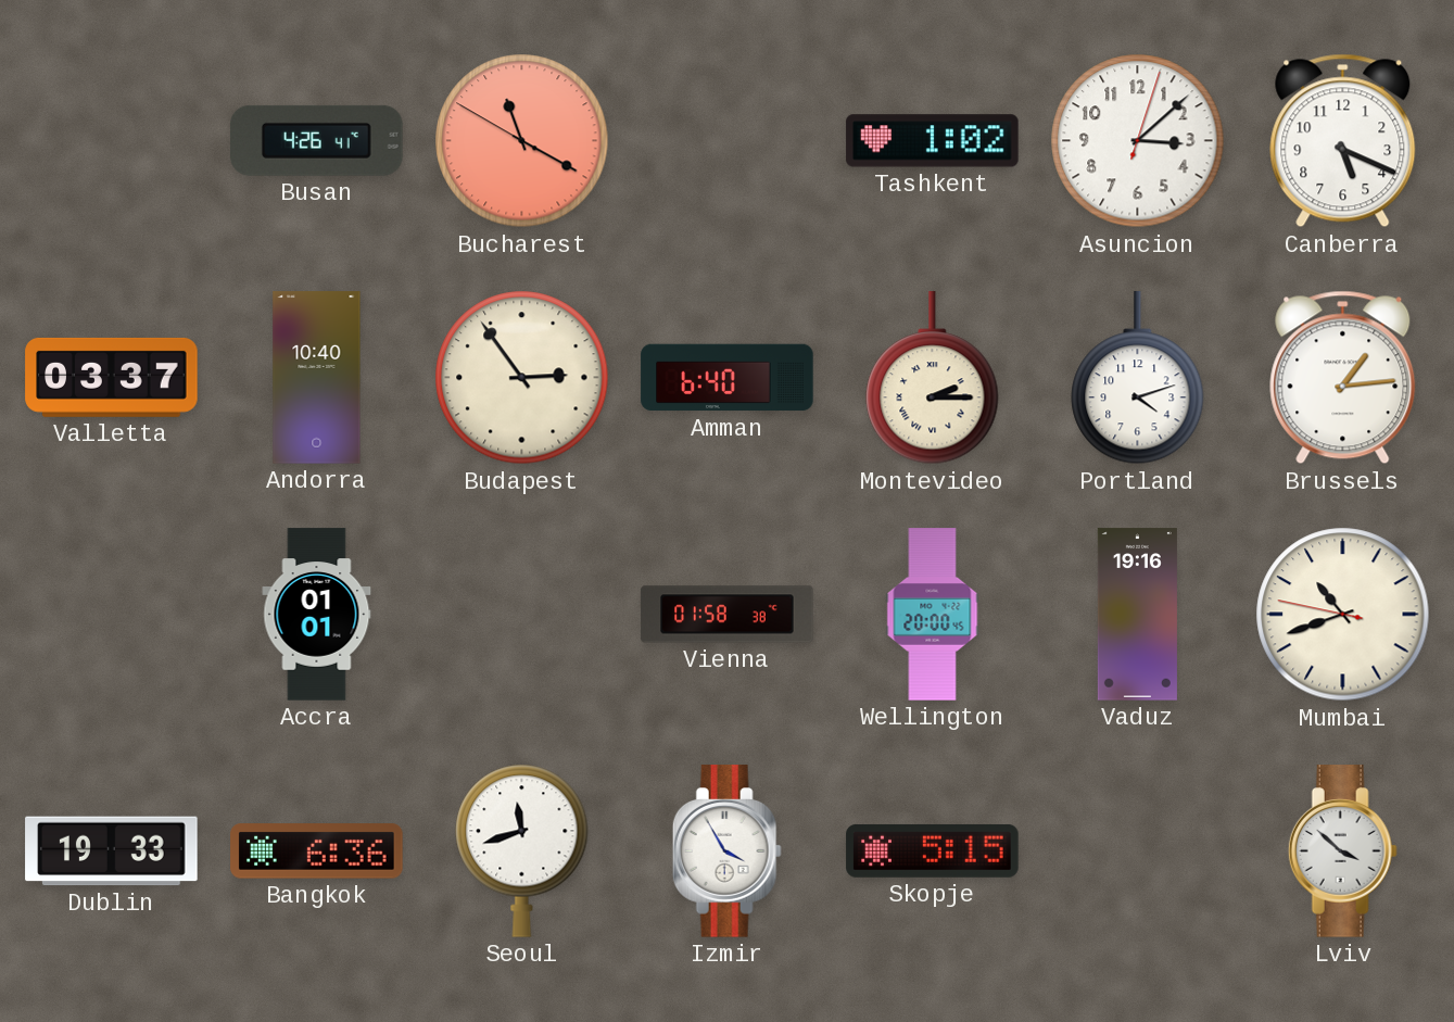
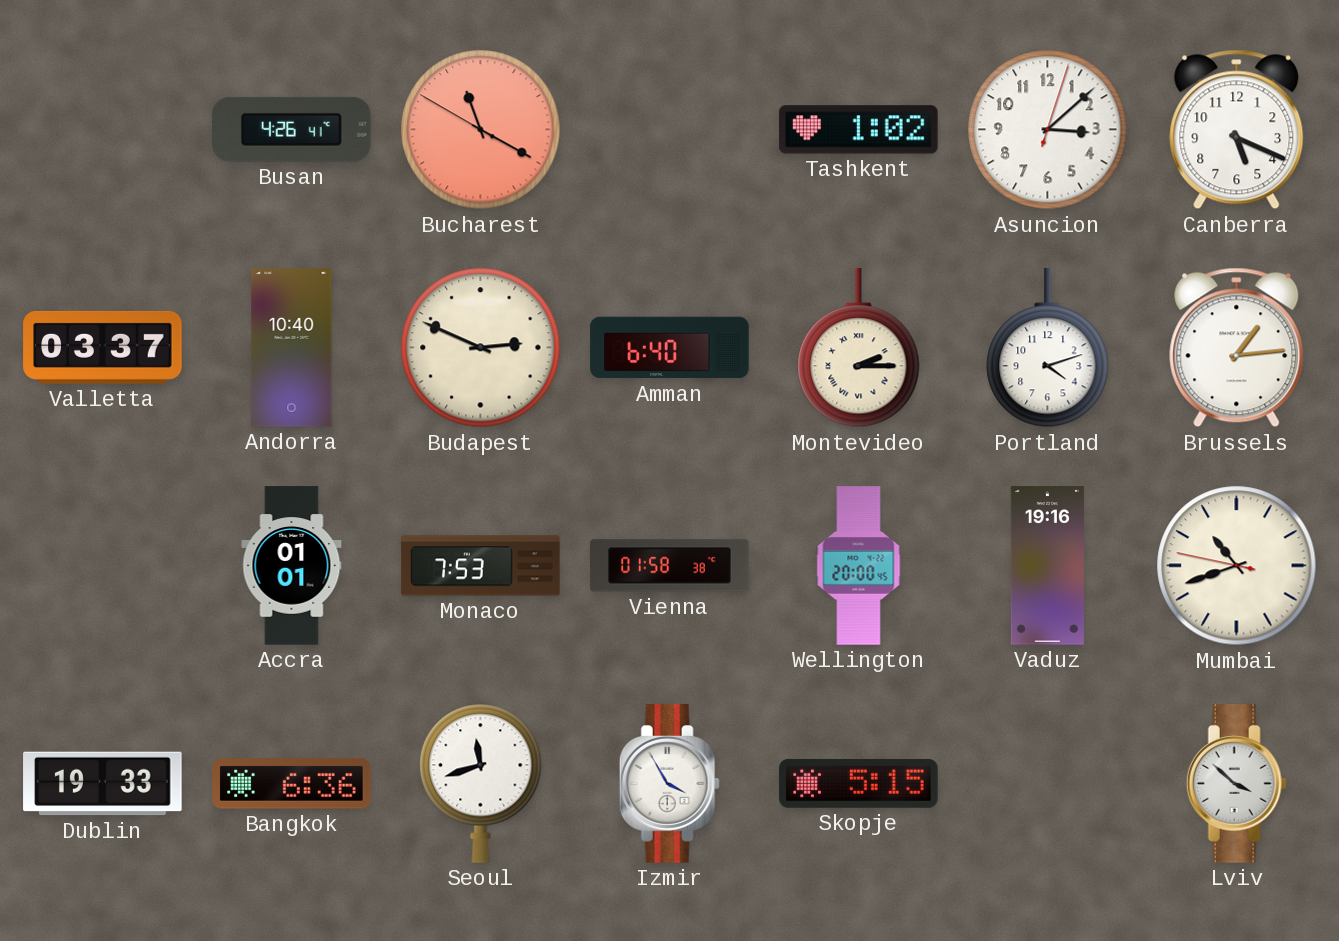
Budapest: 2:54 -> 2:49 (481, 348)
Monaco: none -> 7:53 (481, 566)
